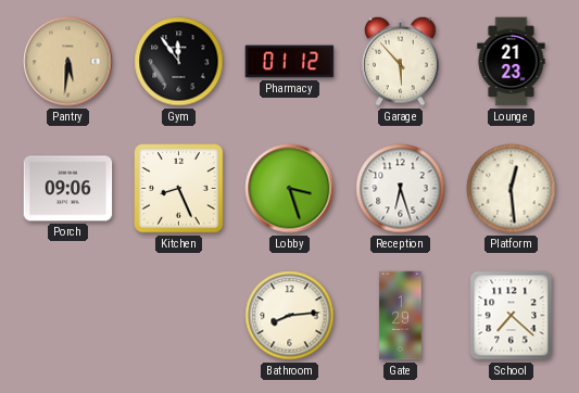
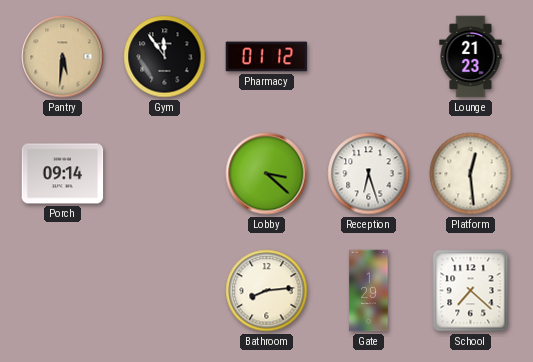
Garage: 5:53 -> none (401, 61)
Porch: 09:06 -> 09:14 (63, 174)
Kitchen: 8:26 -> none (179, 189)
Lobby: 3:27 -> 3:22 (267, 174)
